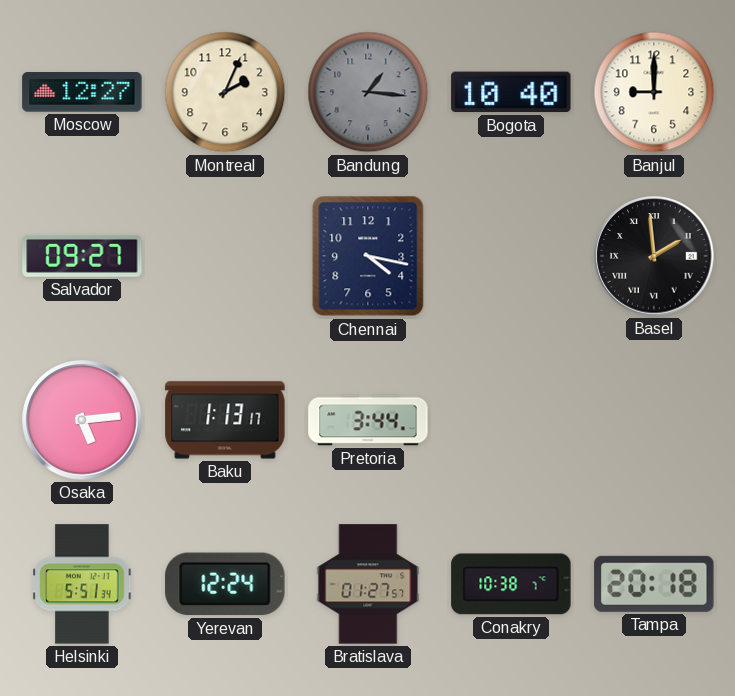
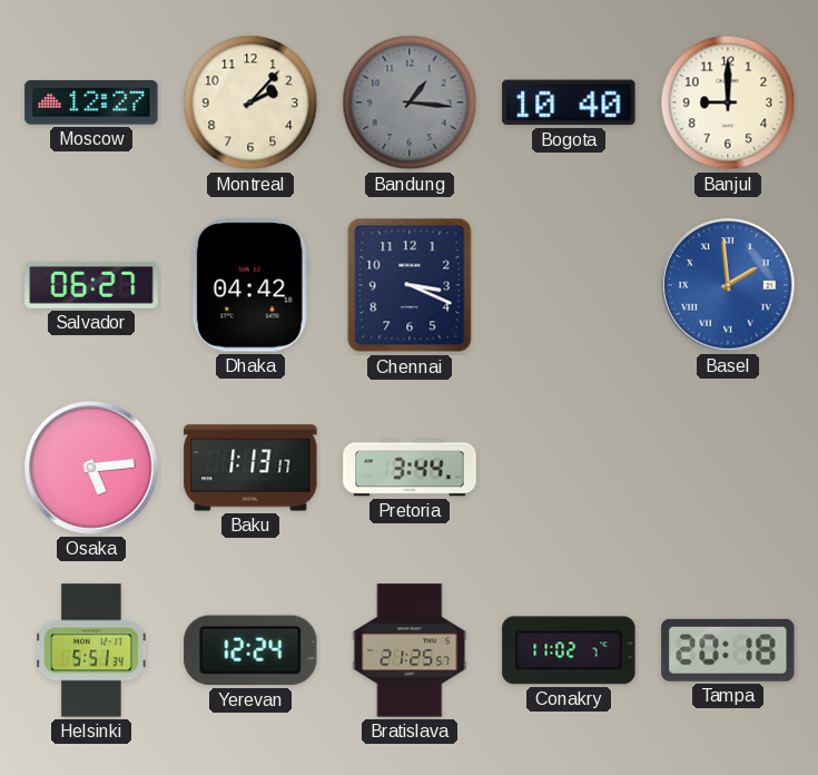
Montreal: 2:04 -> 2:07 (250, 102)
Salvador: 09:27 -> 06:27 (91, 285)
Dhaka: none -> 04:42 (250, 285)
Chennai: 4:17 -> 3:19 (410, 285)
Basel dial: black -> blue (728, 285)
Bratislava: 01:27 -> 21:25 (410, 650)
Conakry: 10:38 -> 11:02 (569, 650)
